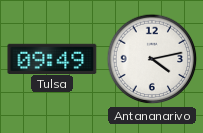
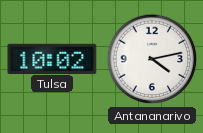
Tulsa: 09:49 -> 10:02 (52, 58)
